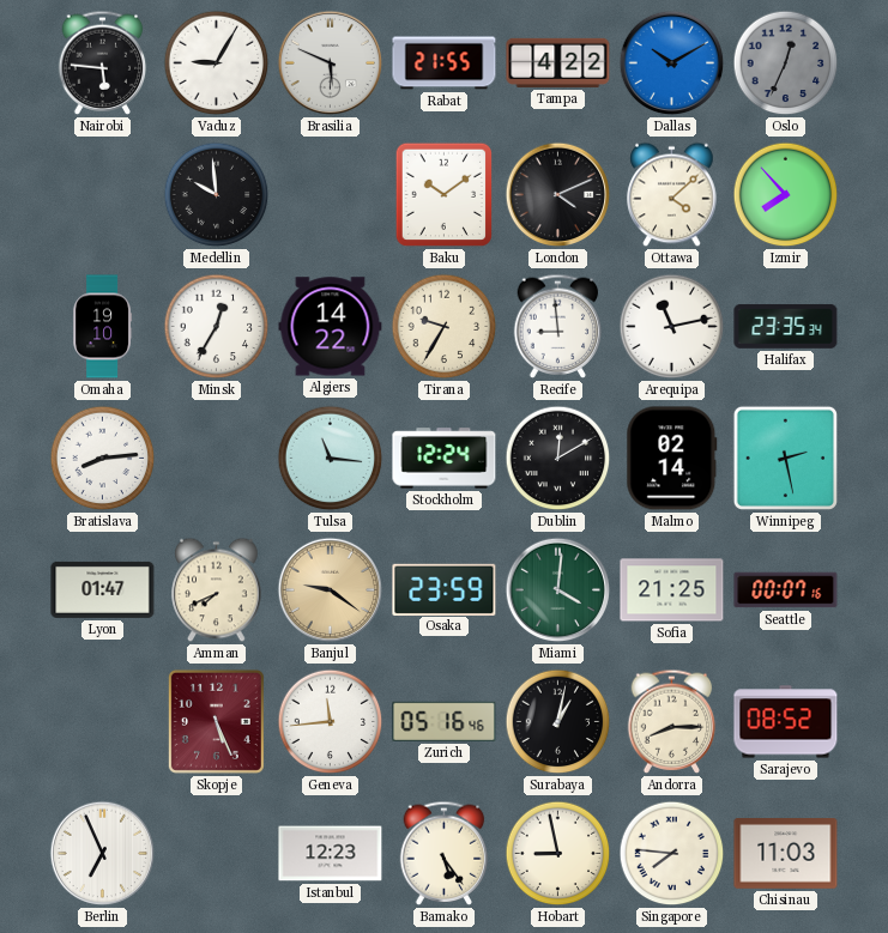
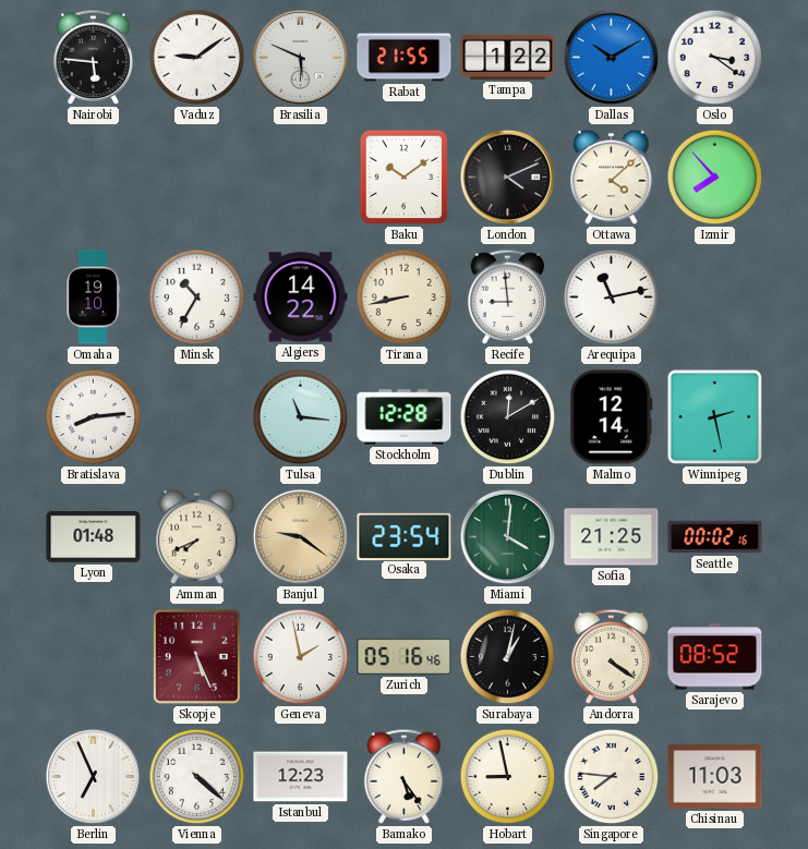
Vaduz: 9:05 -> 9:09 (197, 58)
Tampa: 4:22 -> 1:22 (508, 57)
Oslo: 12:34 -> 3:21 (715, 58)
Oslo dial: grey -> white (715, 58)
Medellin: 9:59 -> none (217, 195)
Minsk: 12:35 -> 10:35 (197, 298)
Tirana: 9:35 -> 8:43 (405, 298)
Halifax: 23:35 -> none (786, 326)
Stockholm: 12:24 -> 12:28 (405, 417)
Malmo: 02:14 -> 12:14 (612, 417)
Lyon: 01:47 -> 01:48 (94, 536)
Osaka: 23:59 -> 23:54 (405, 536)
Seattle: 00:07 -> 00:02 (715, 537)
Geneva: 11:44 -> 1:58 (301, 657)
Andorra: 8:15 -> 4:21 (612, 656)
Vienna: none -> 4:22 (197, 777)
